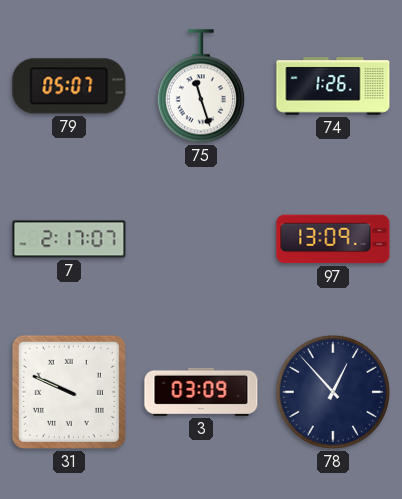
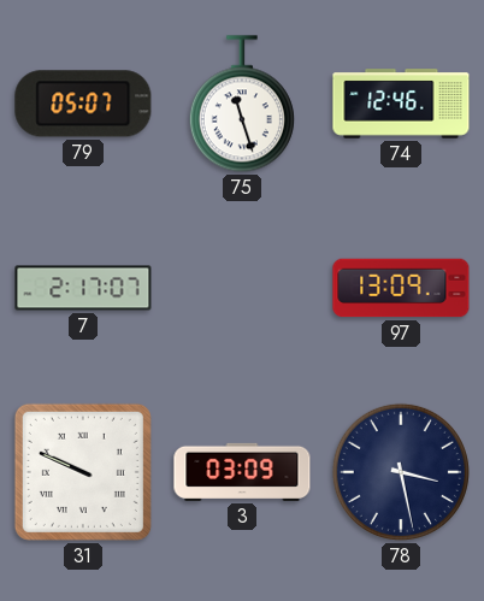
74: 1:26 -> 12:46 (401, 104)
78: 12:53 -> 3:28 (401, 472)
